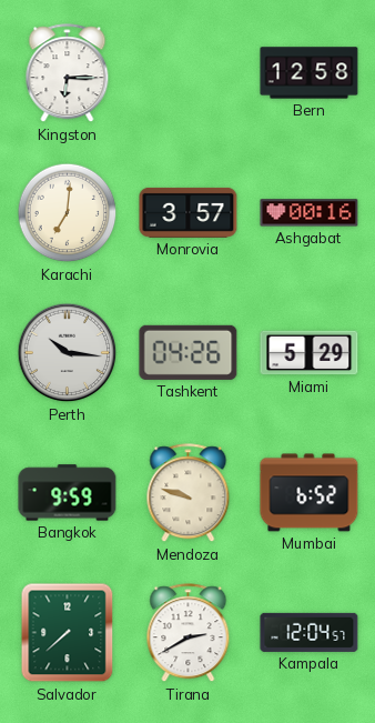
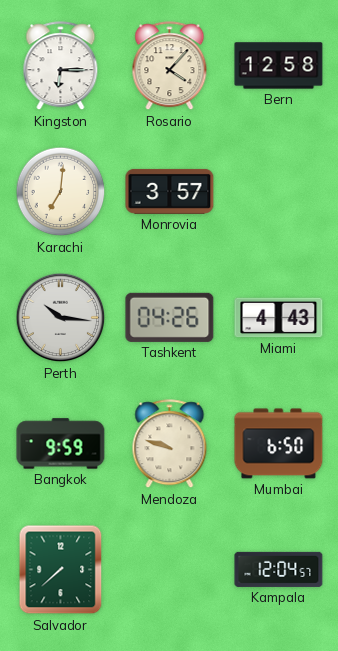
Rosario: none -> 4:07 (170, 66)
Ashgabat: 00:16 -> none (310, 213)
Miami: 5:29 -> 4:43 (279, 318)
Mumbai: 6:52 -> 6:50 (279, 444)
Tirana: 2:40 -> none (189, 633)
